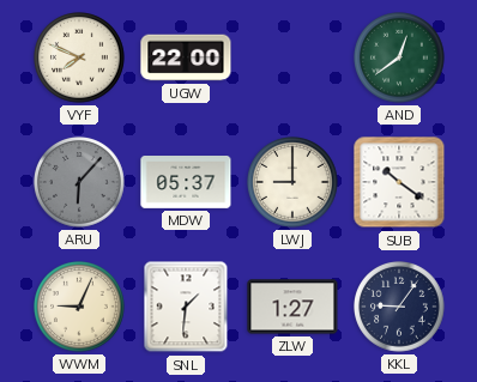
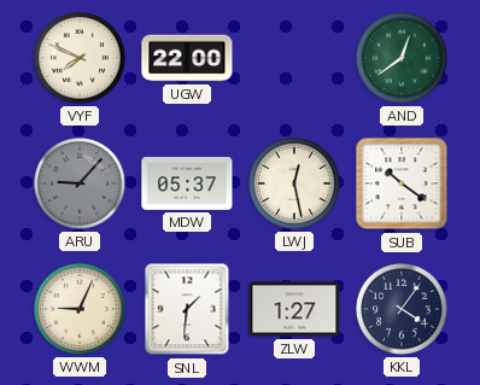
ARU: 6:07 -> 9:07 (81, 185)
LWJ: 9:00 -> 12:28 (295, 185)
KKL: 9:06 -> 4:06 (403, 310)
